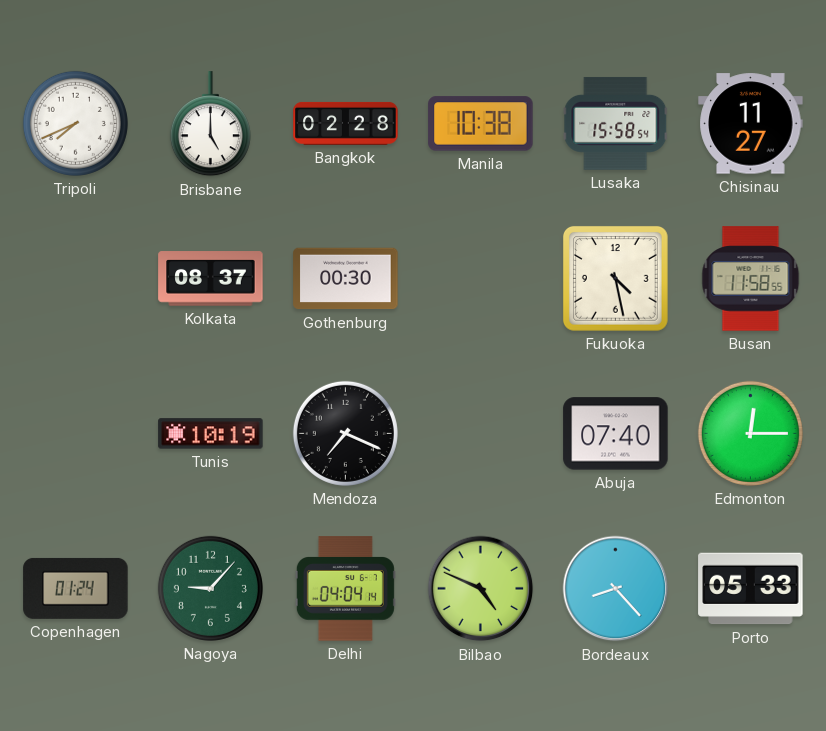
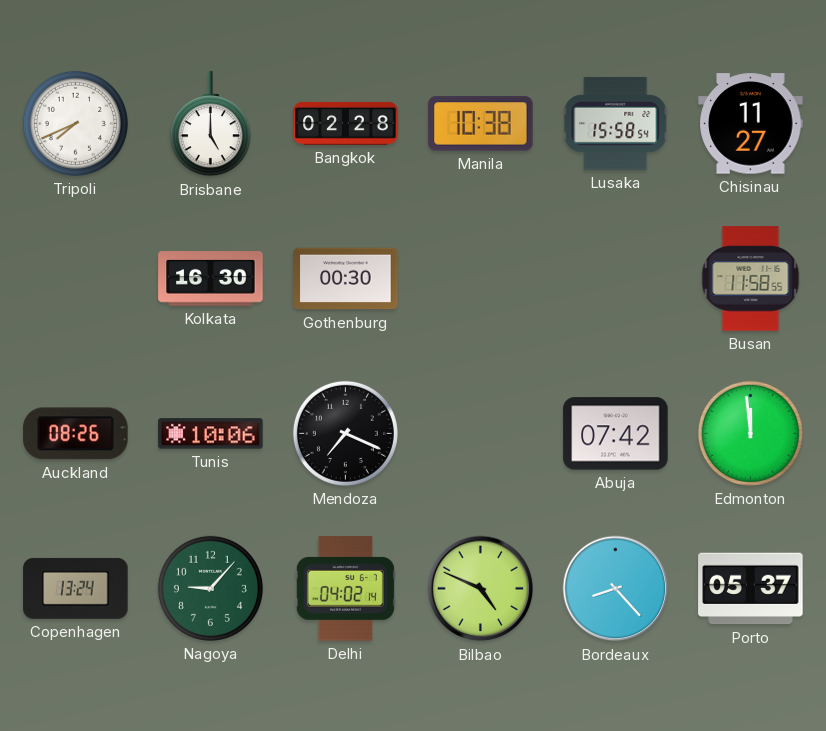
Kolkata: 08:37 -> 16:30 (211, 279)
Fukuoka: 4:28 -> none (615, 278)
Auckland: none -> 08:26 (76, 434)
Tunis: 10:19 -> 10:06 (211, 434)
Abuja: 07:40 -> 07:42 (616, 434)
Edmonton: 12:15 -> 11:59 (750, 433)
Copenhagen: 01:24 -> 13:24 (76, 588)
Delhi: 04:04 -> 04:02 (345, 589)
Porto: 05:33 -> 05:37 (751, 589)
